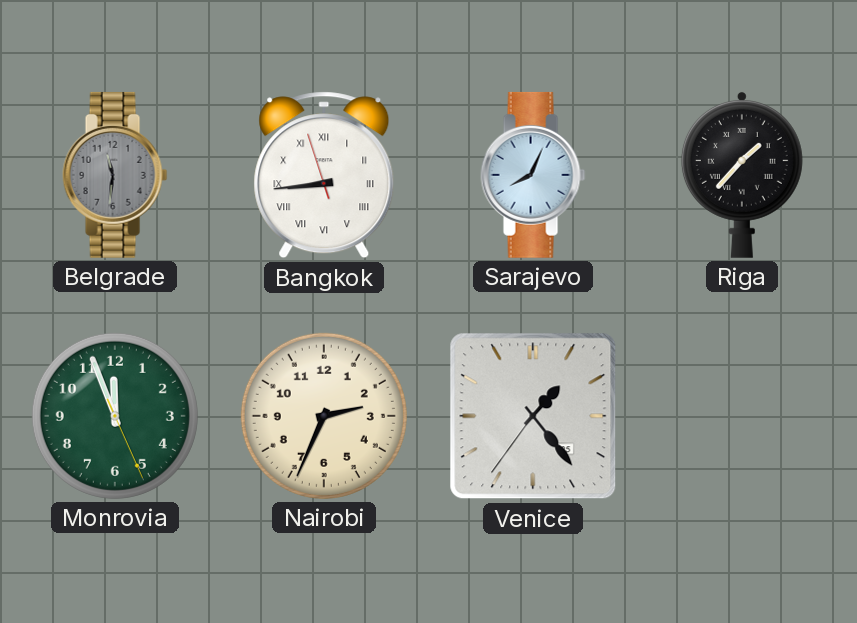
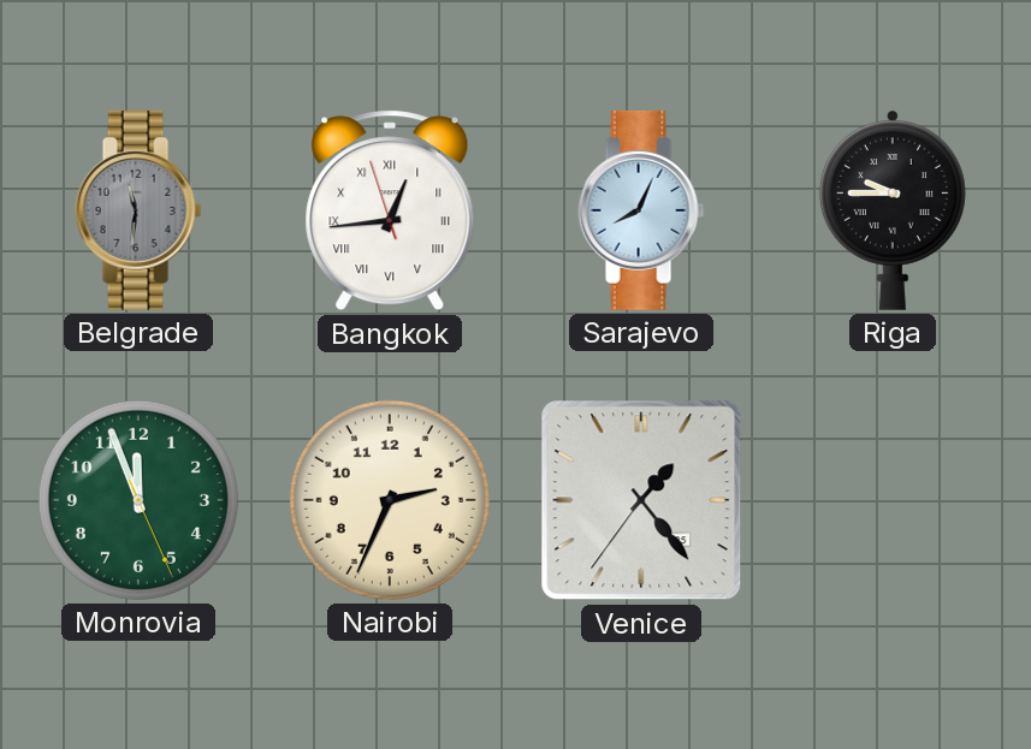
Bangkok: 8:43 -> 12:43 (390, 210)
Riga: 1:37 -> 9:45 (893, 209)
